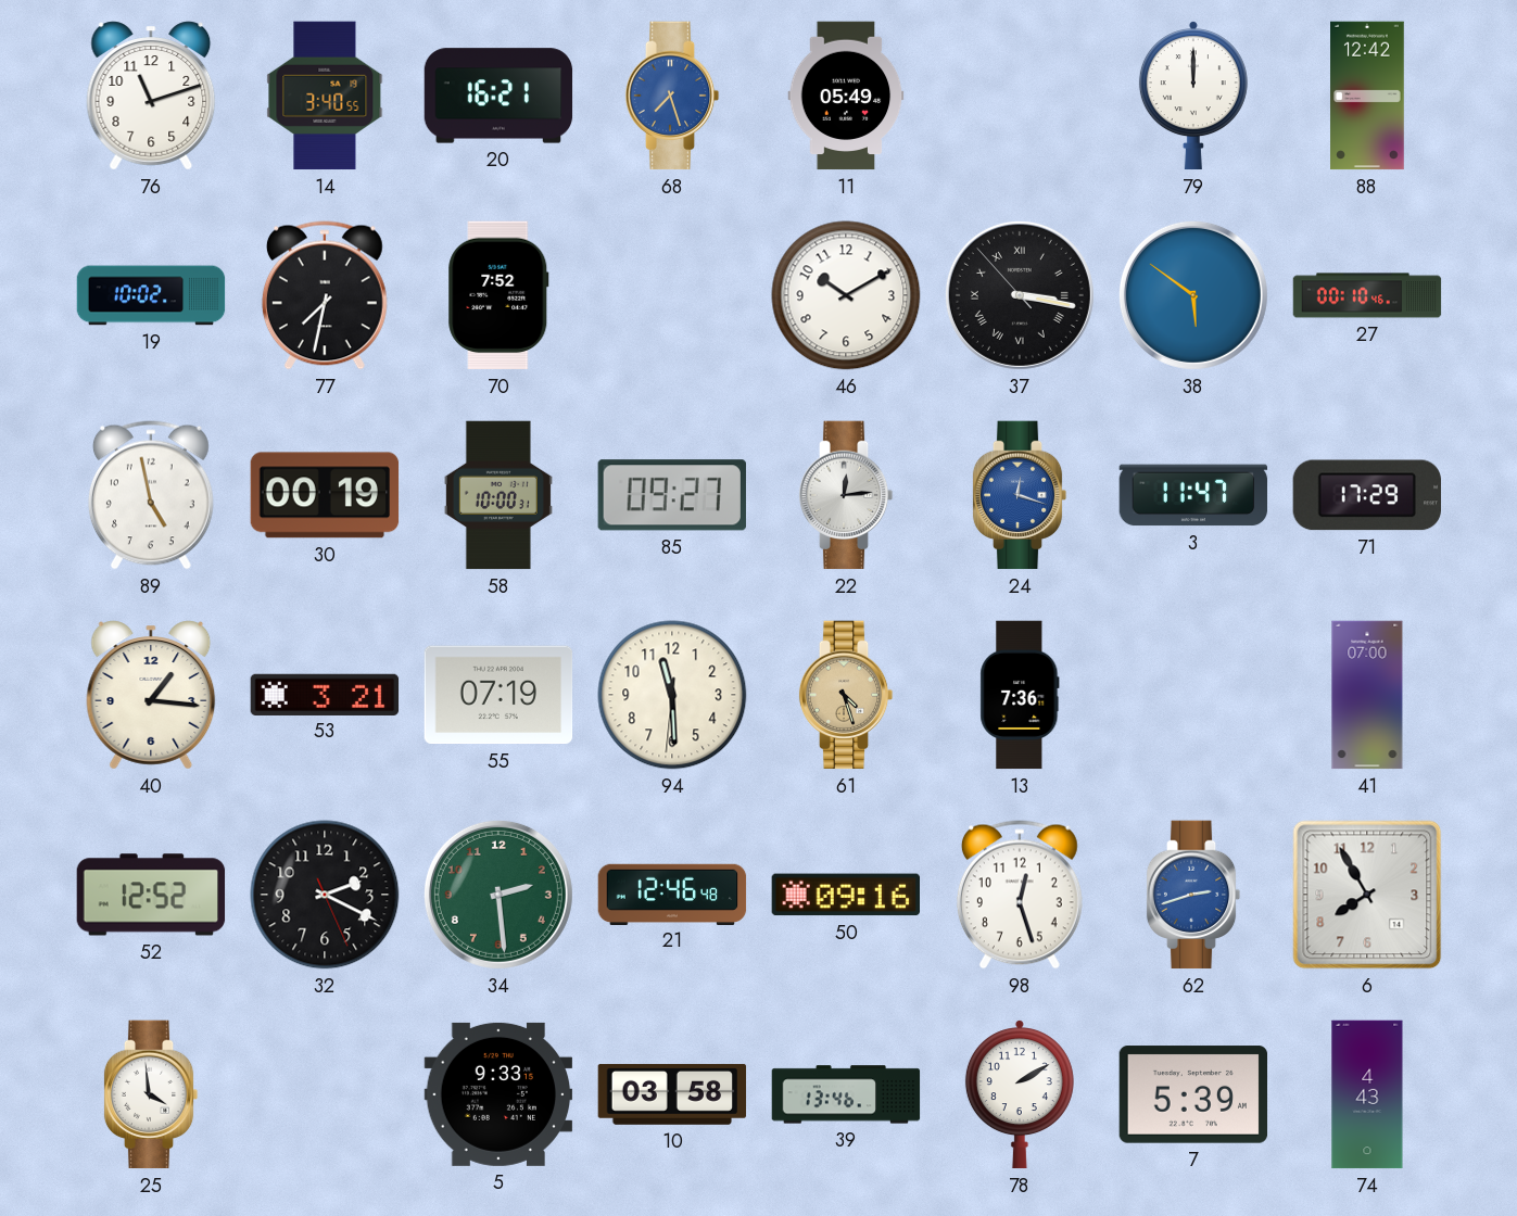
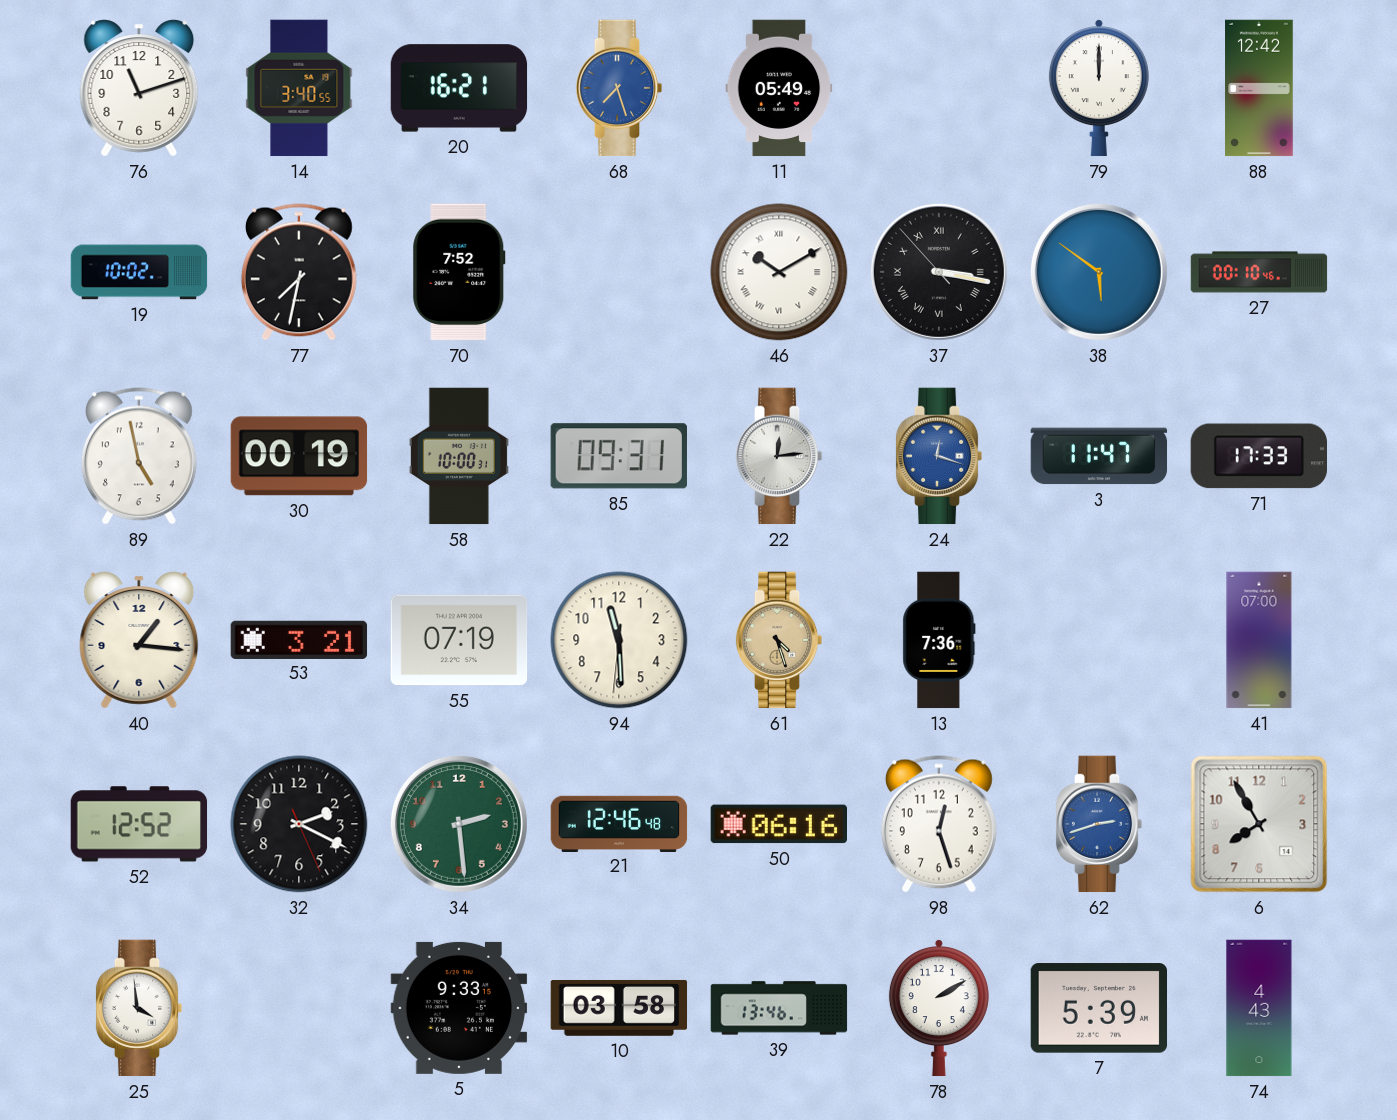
46 numerals: Arabic -> Roman (779, 272)
85: 09:27 -> 09:31 (619, 456)
71: 17:29 -> 17:33 (1258, 456)
50: 09:16 -> 06:16 (778, 824)
